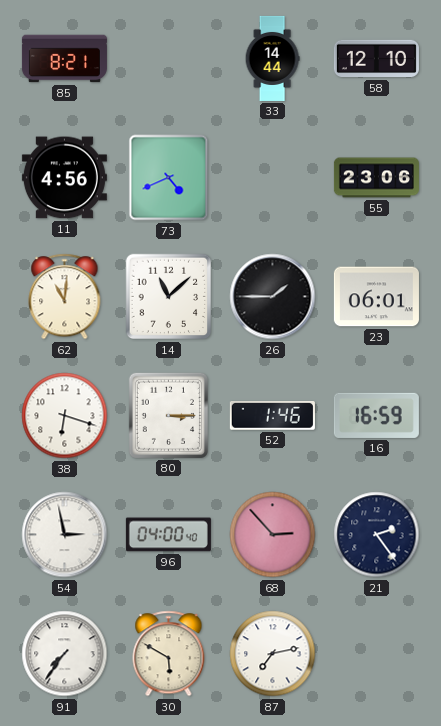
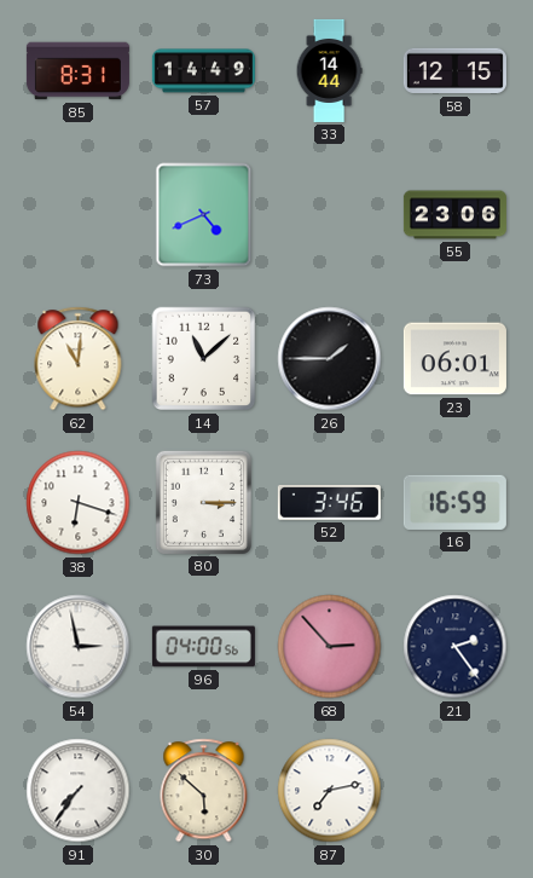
85: 8:21 -> 8:31 (77, 71)
57: none -> 14:49 (203, 71)
58: 12:10 -> 12:15 (454, 71)
11: 4:56 -> none (64, 178)
52: 1:46 -> 3:46 (329, 503)
96: 04:00:40 -> 04:00:56 (203, 647)
30: 5:50 -> 5:52 (204, 791)
